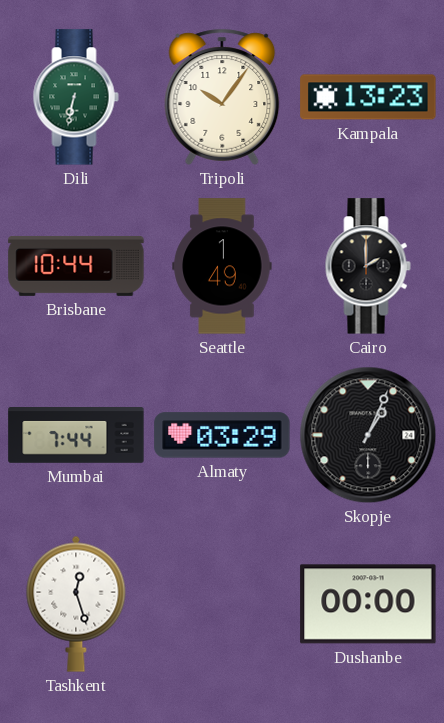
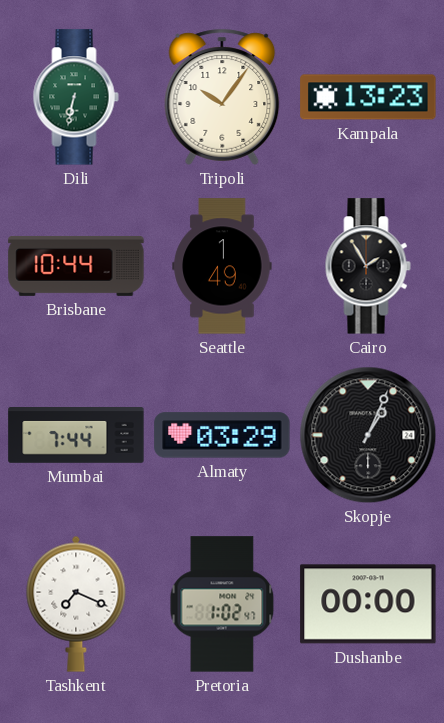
Cairo: 2:00 -> 1:55 (368, 266)
Tashkent: 12:27 -> 7:19 (76, 604)
Pretoria: none -> 1:02 (222, 604)
